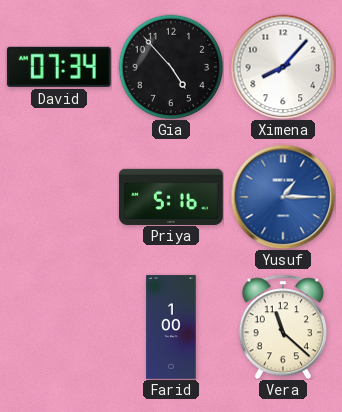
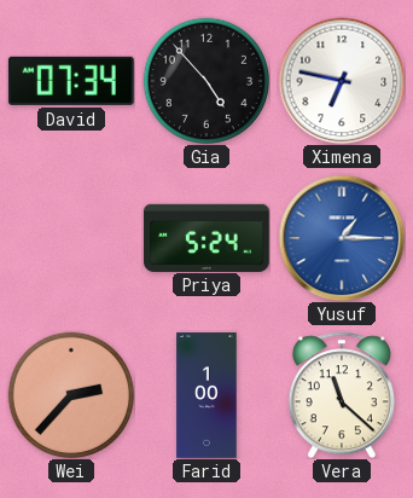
Ximena: 8:07 -> 6:47 (342, 81)
Priya: 5:16 -> 5:24 (208, 237)
Wei: none -> 2:37 (70, 394)
